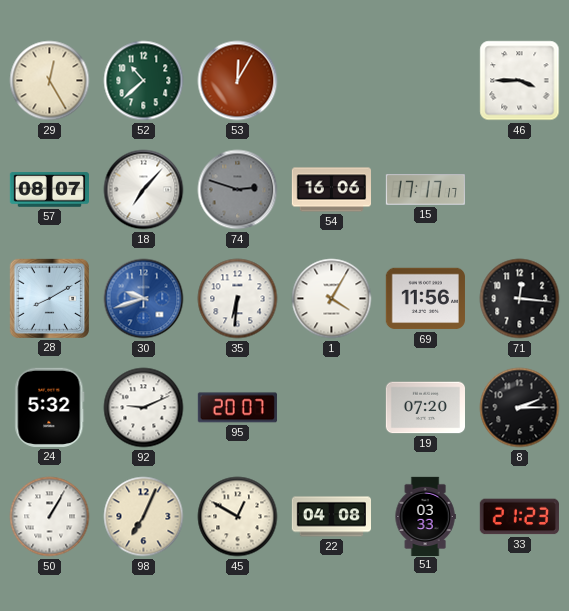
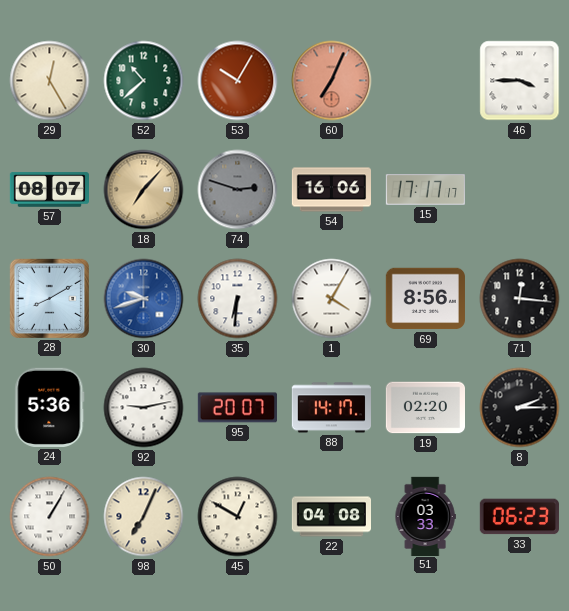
53: 12:05 -> 10:05 (238, 81)
60: none -> 7:04 (332, 81)
18 dial: white -> champagne (144, 190)
69: 11:56 -> 8:56 (425, 299)
24: 5:32 -> 5:36 (50, 407)
92: 9:11 -> 9:13 (144, 408)
88: none -> 14:17 (331, 408)
19: 07:20 -> 02:20 (425, 408)
33: 21:23 -> 06:23 (519, 517)
